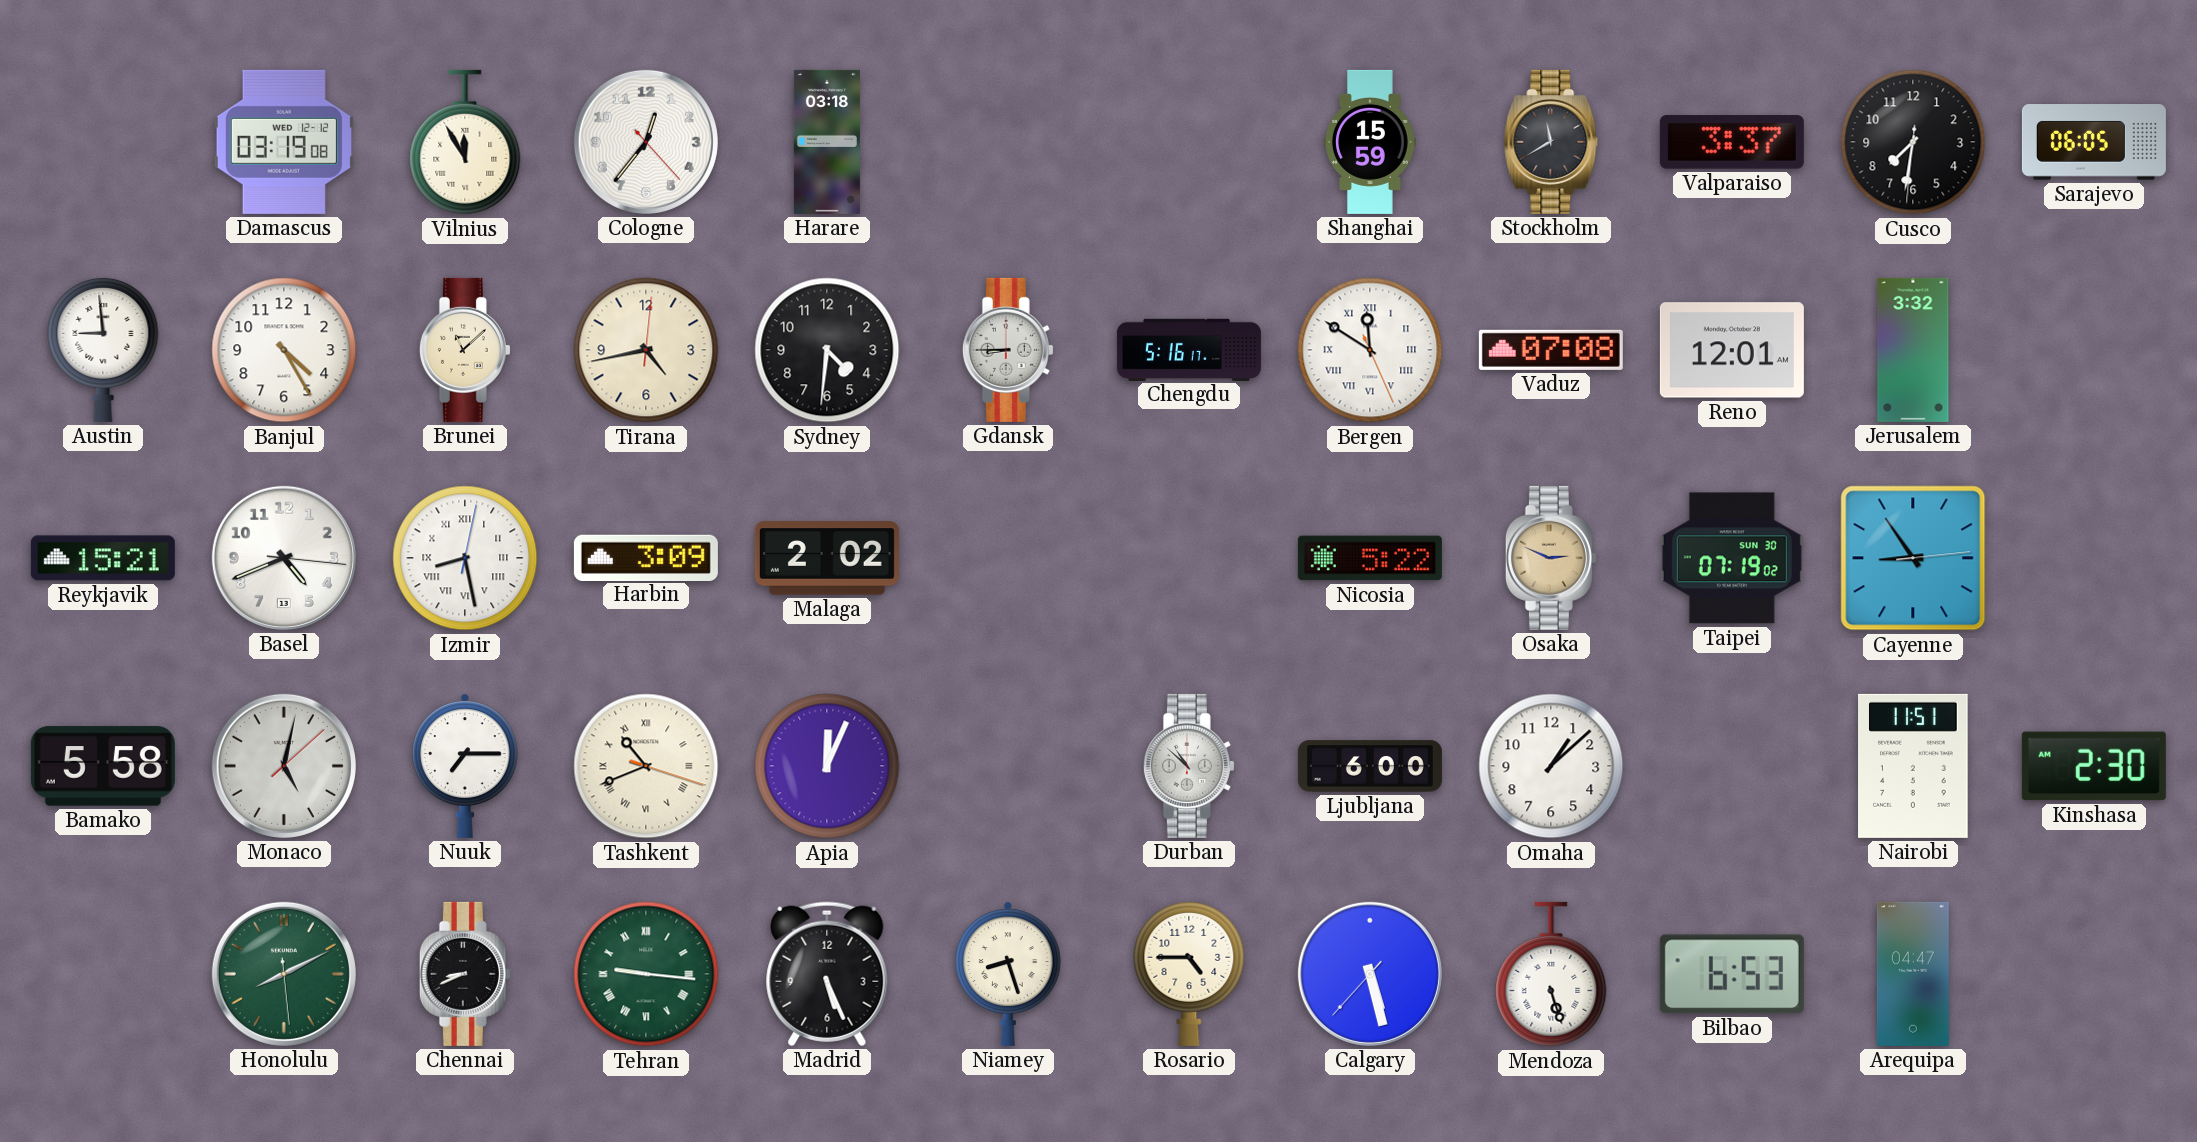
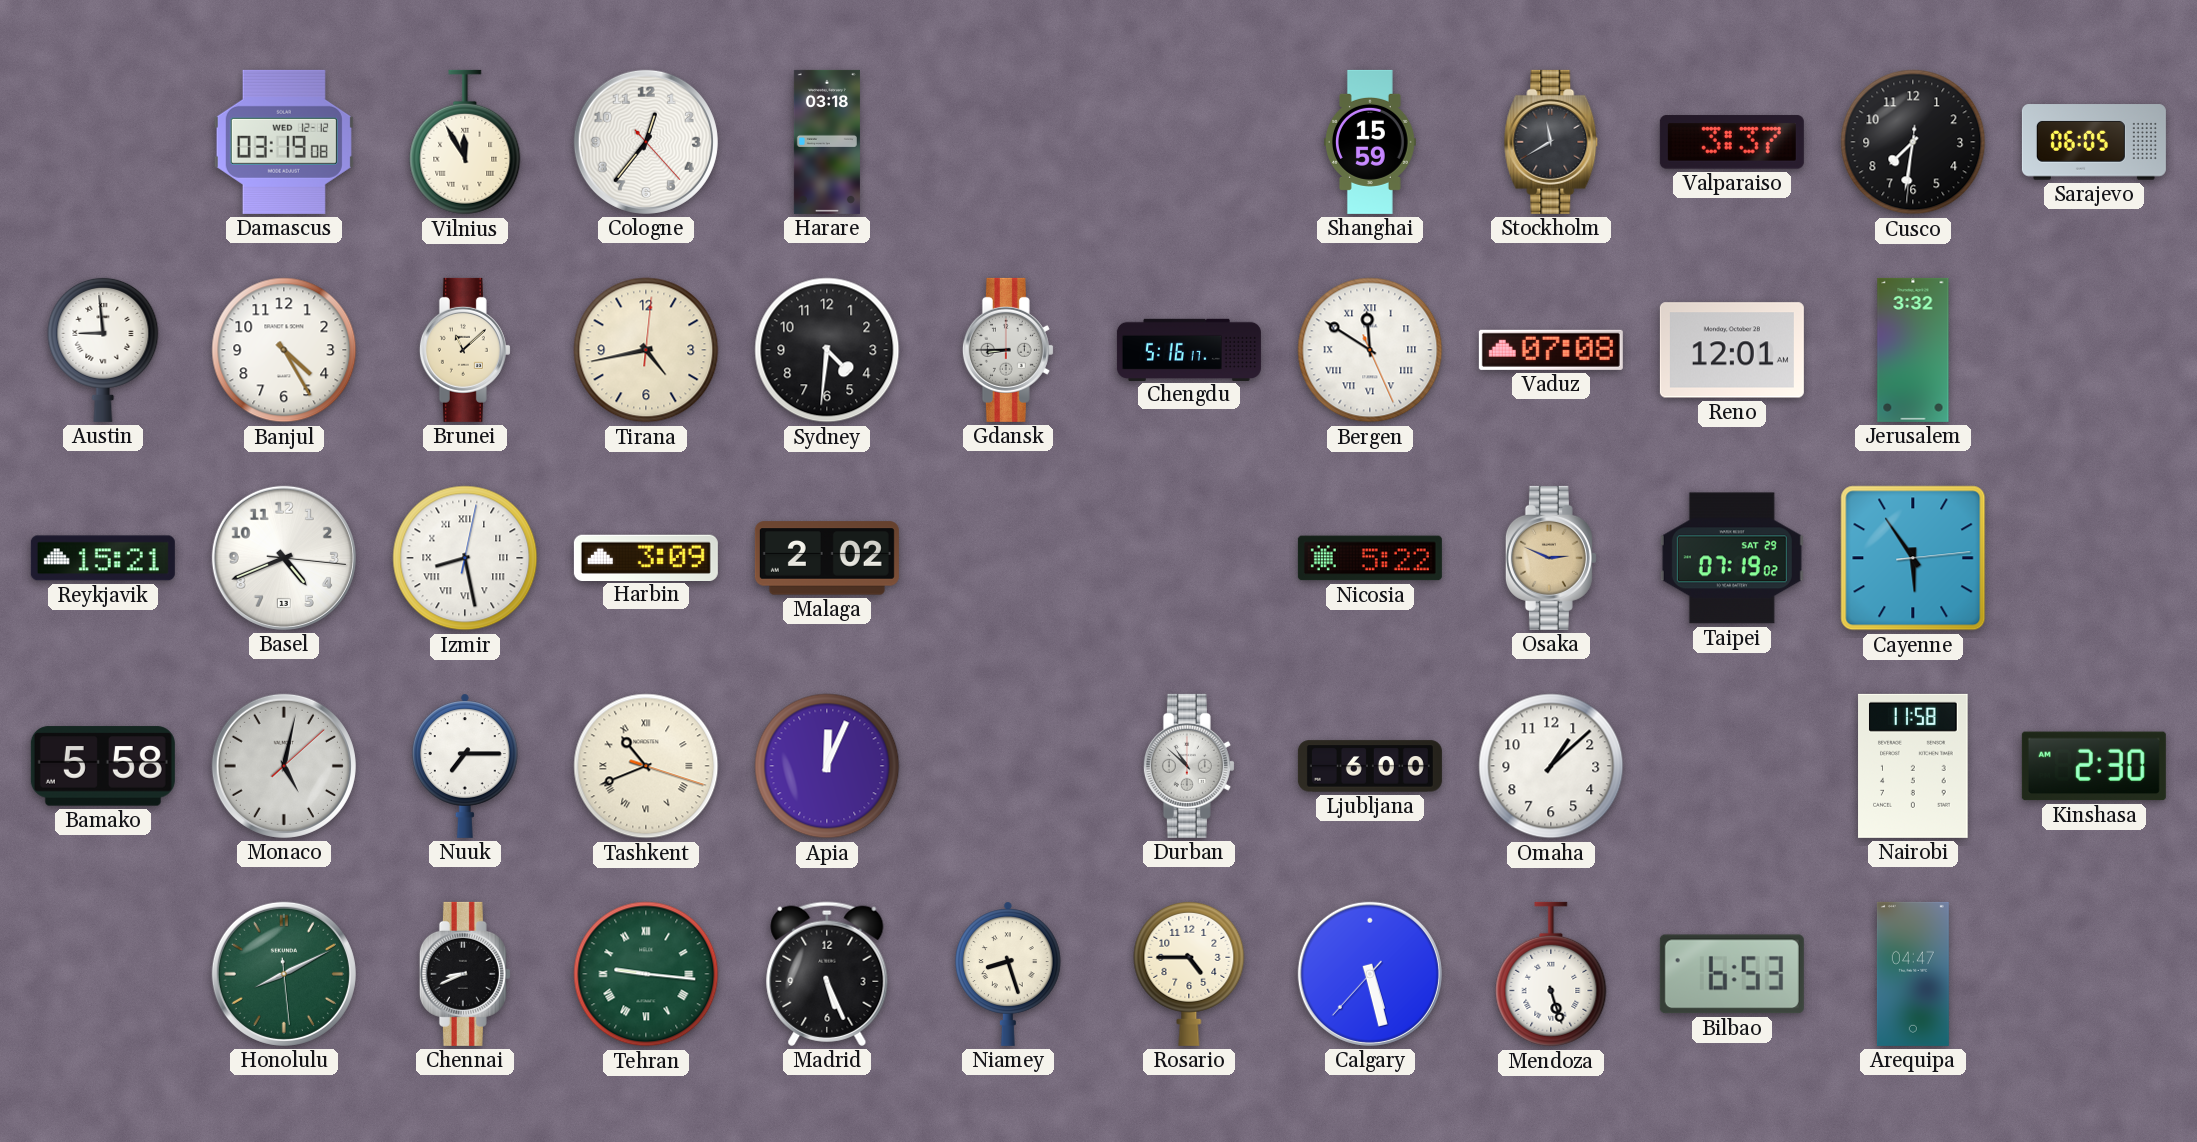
Taipei date: SUN 30 -> SAT 29 (1732, 558)
Cayenne: 8:54 -> 5:54 (1913, 558)
Nairobi: 11:51 -> 11:58 (1913, 766)
